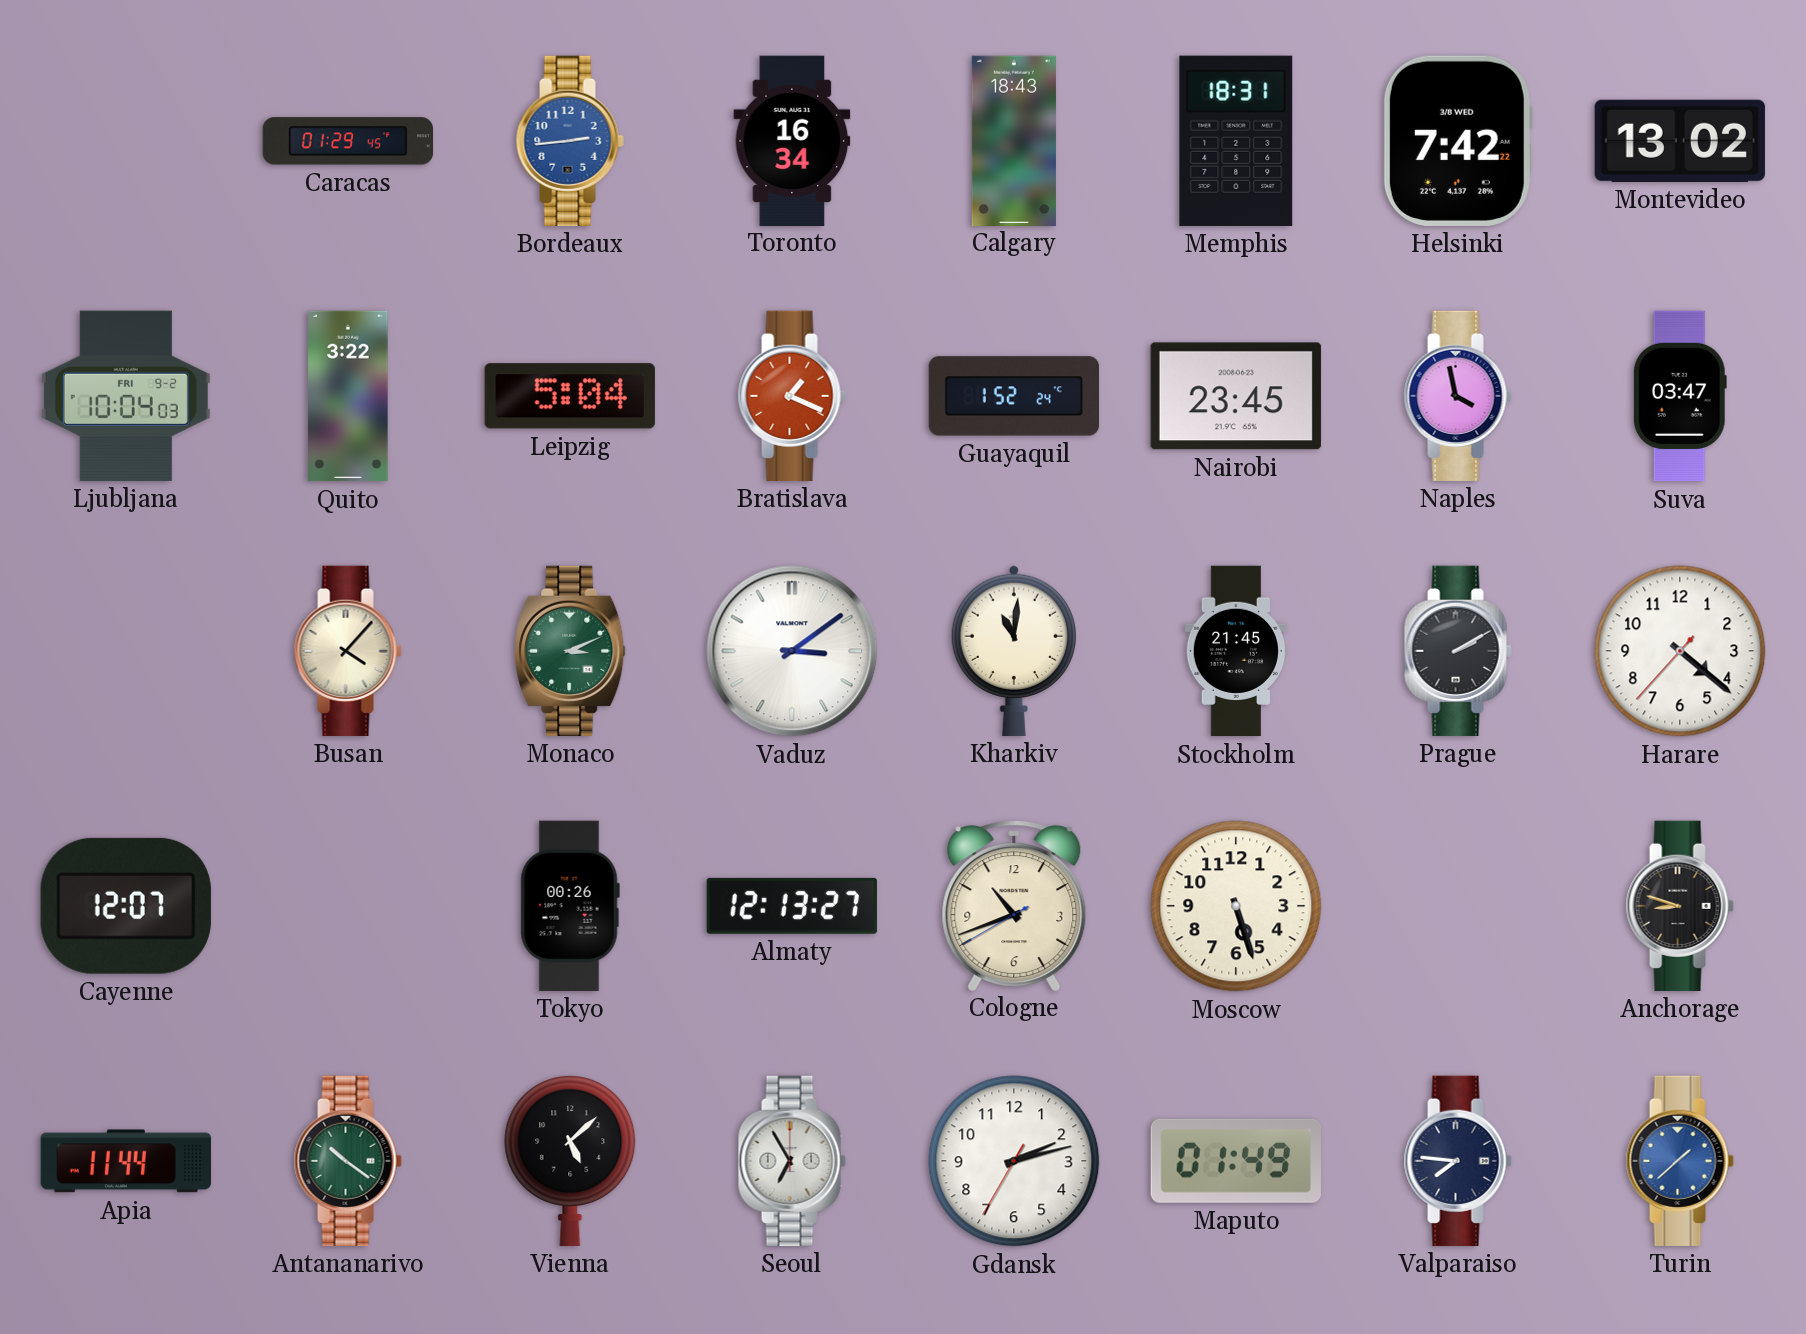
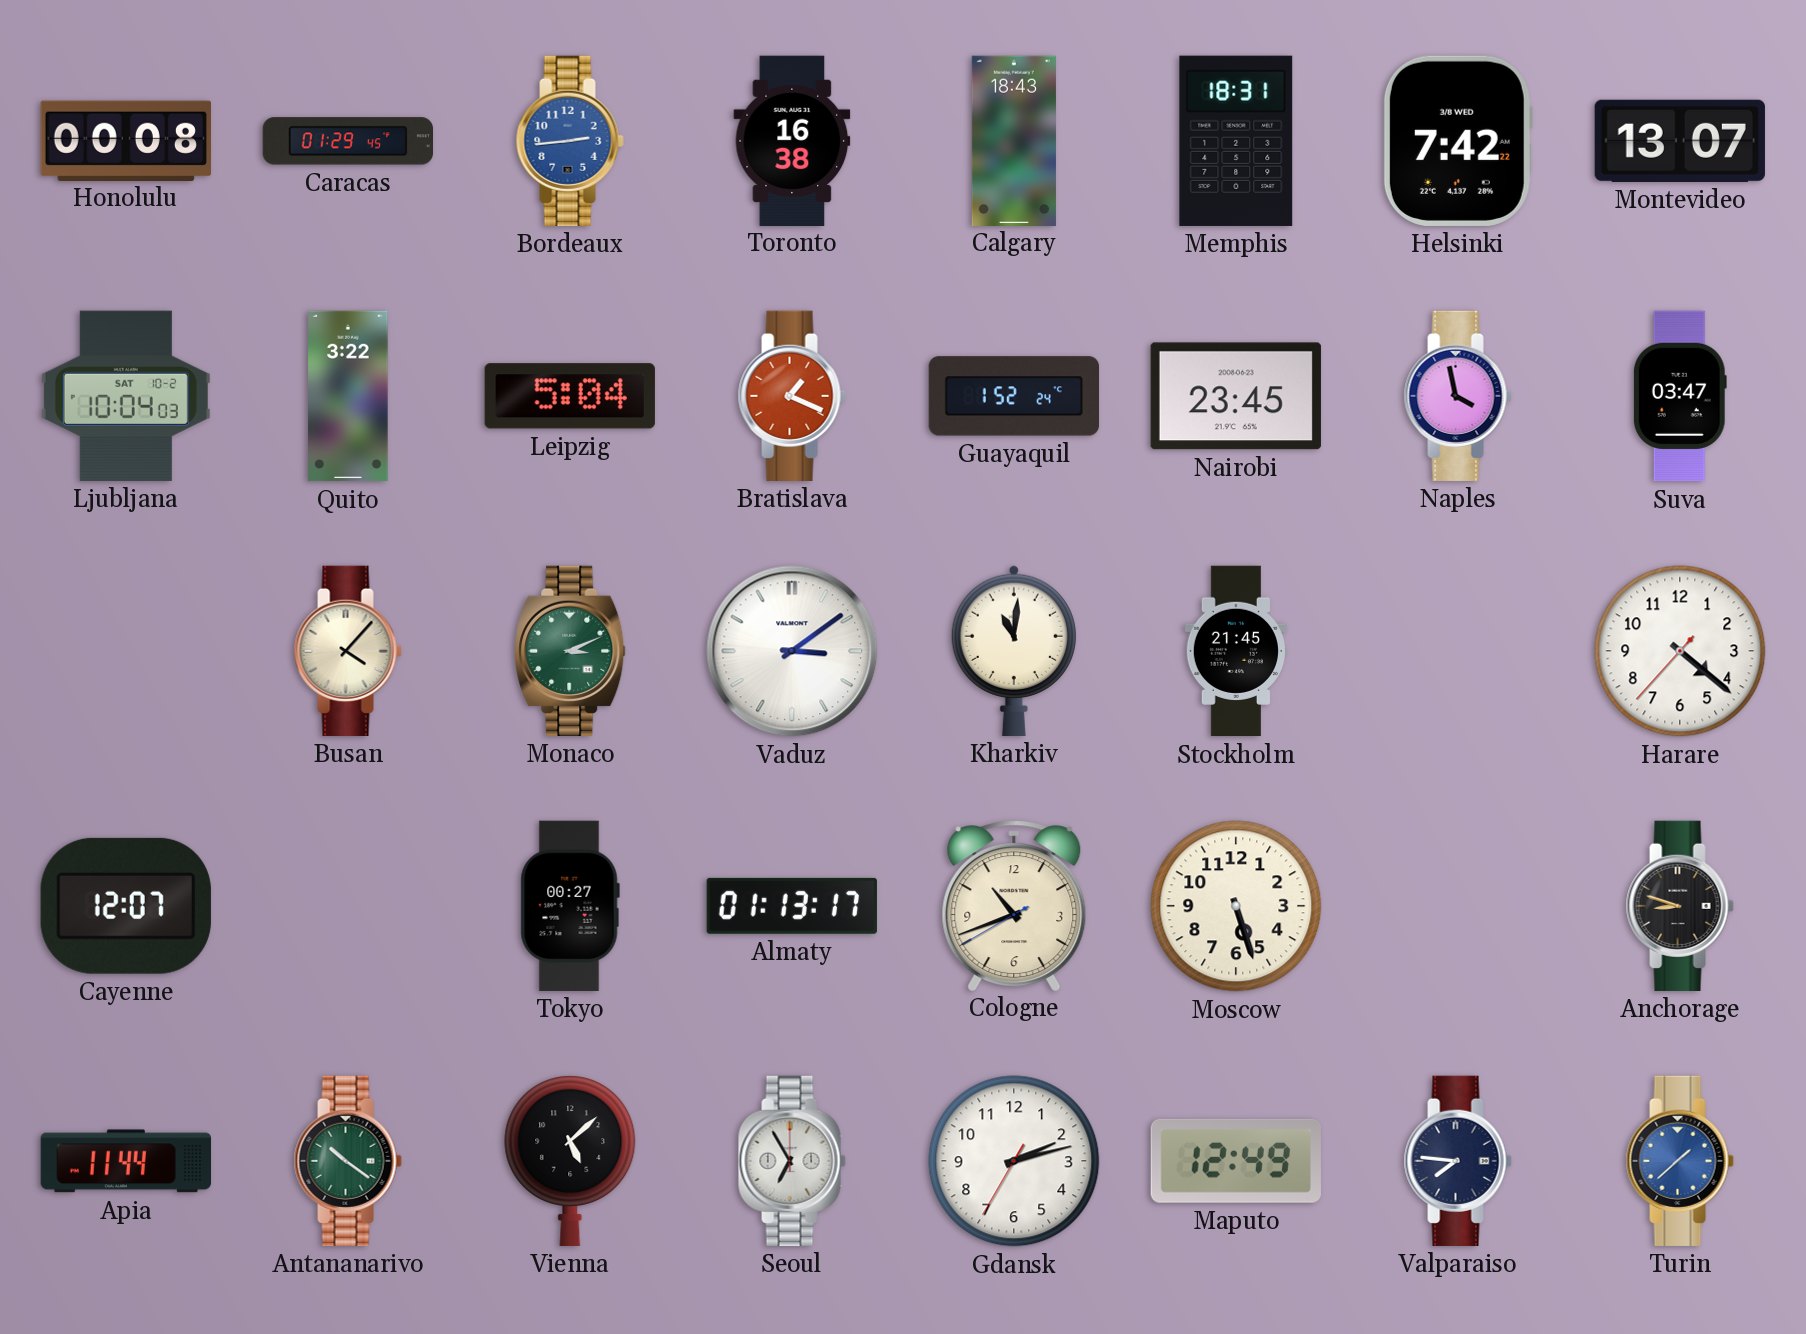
Honolulu: none -> 00:08 (126, 140)
Toronto: 16:34 -> 16:38 (792, 140)
Montevideo: 13:02 -> 13:07 (1680, 141)
Ljubljana date: FRI 9-2 -> SAT 10-2 (126, 396)
Prague: 2:10 -> none (1458, 651)
Tokyo: 00:26 -> 00:27 (570, 906)
Almaty: 12:13 -> 01:13 (792, 906)
Maputo: 01:49 -> 12:49 (1236, 1161)
